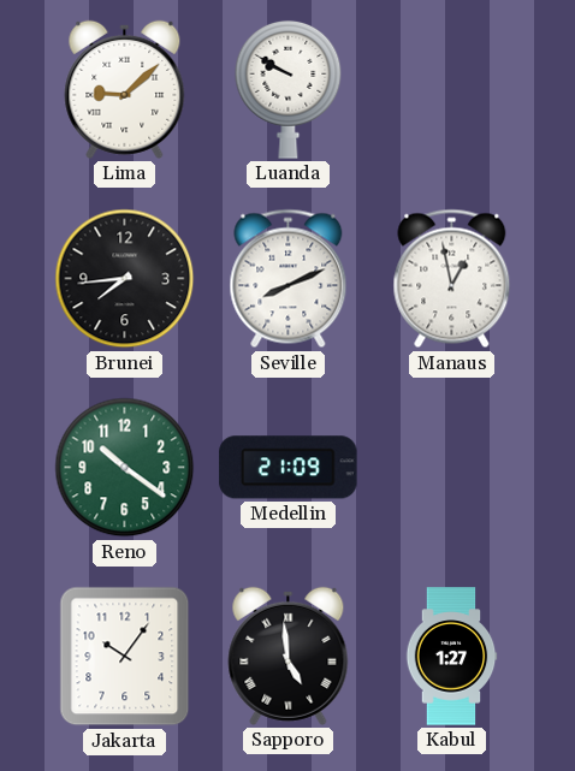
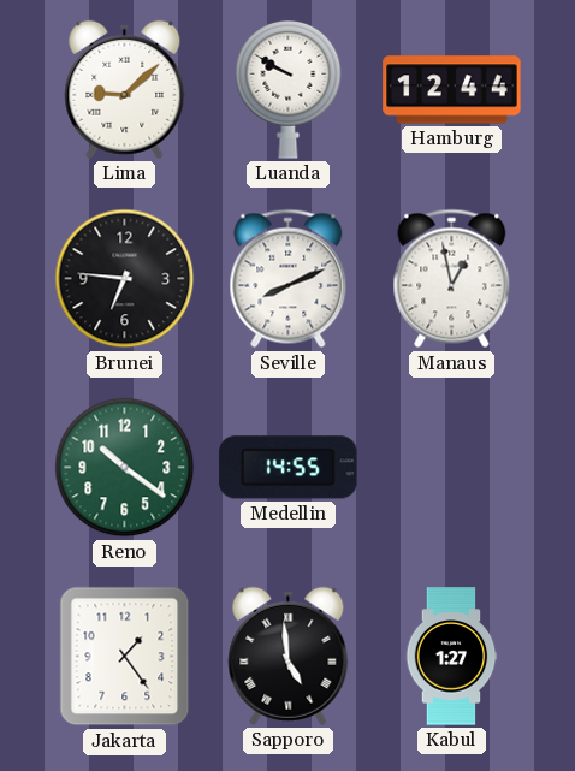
Hamburg: none -> 12:44 (452, 90)
Brunei: 7:44 -> 6:46 (125, 279)
Medellin: 21:09 -> 14:55 (289, 468)
Jakarta: 10:06 -> 1:24 (125, 657)
